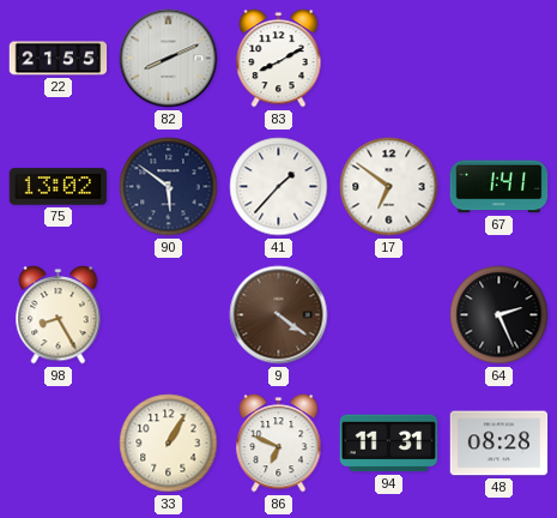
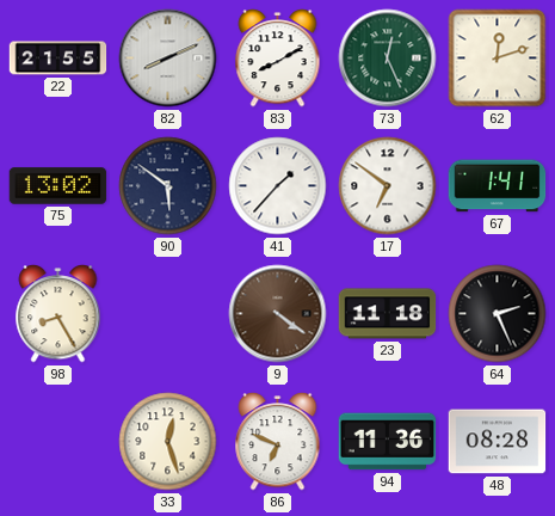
73: none -> 12:26 (388, 59)
62: none -> 12:12 (498, 59)
23: none -> 11:18 (388, 314)
33: 1:05 -> 12:27 (168, 442)
94: 11:31 -> 11:36 (388, 442)
